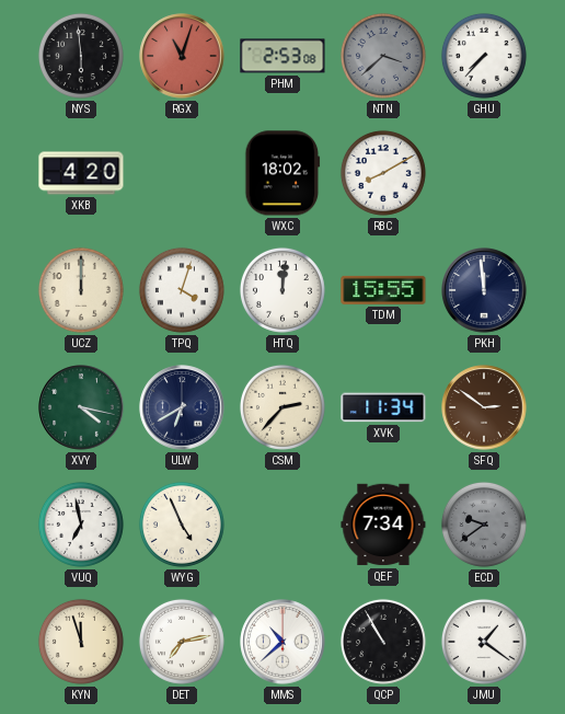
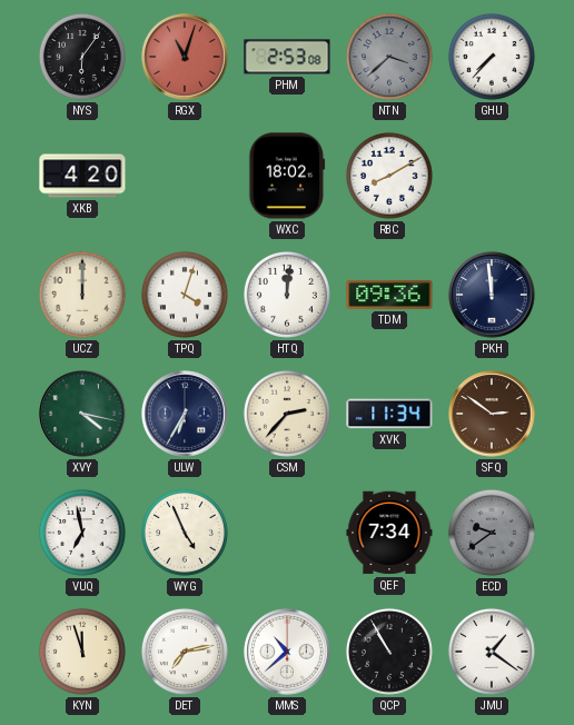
NYS: 5:59 -> 6:06 (82, 57)
TDM: 15:55 -> 09:36 (389, 295)
ULW: 6:40 -> 6:35 (185, 414)
